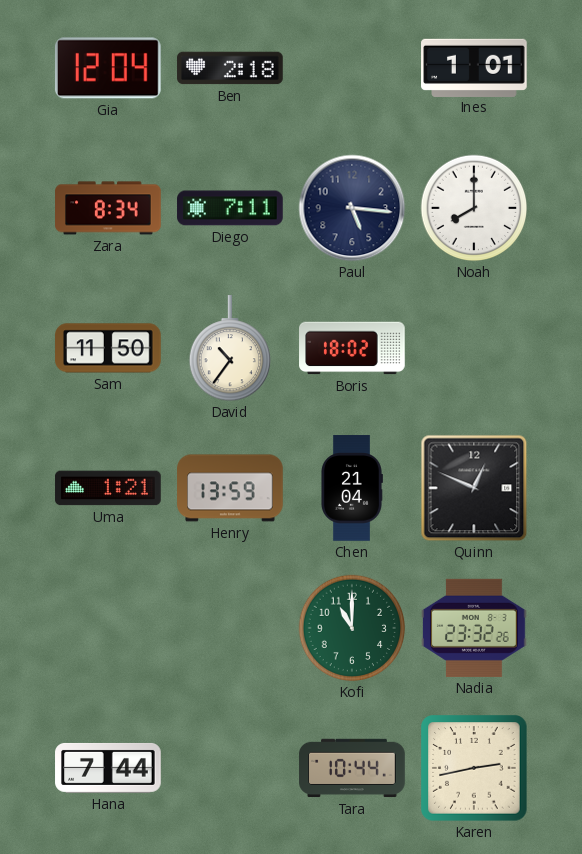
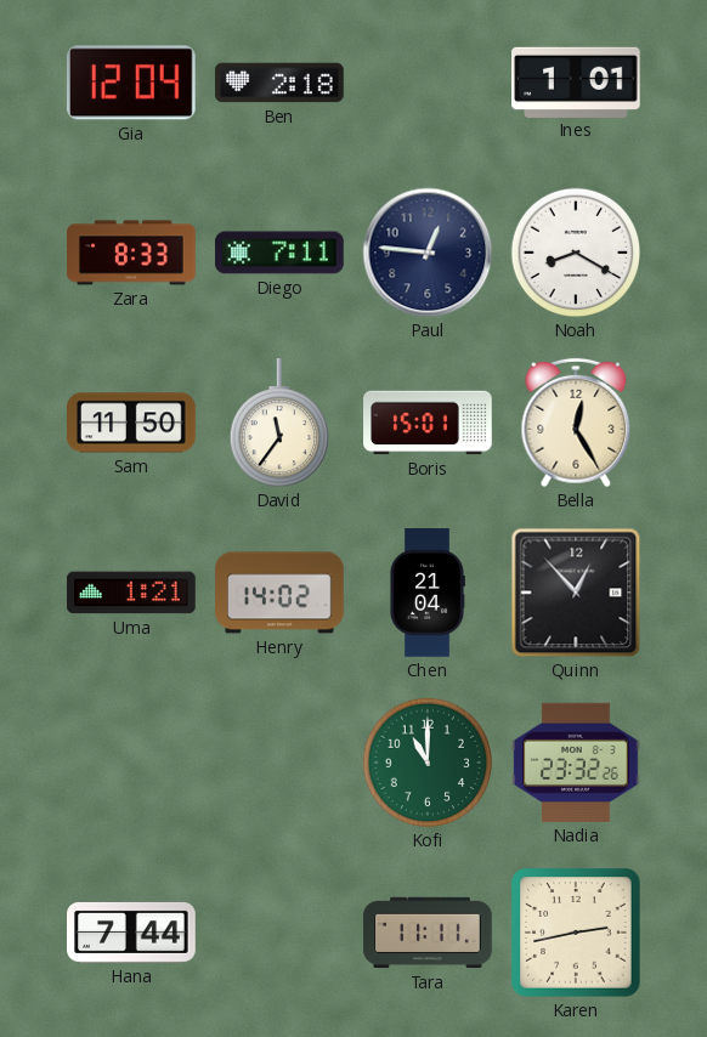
Zara: 8:34 -> 8:33 (131, 253)
Paul: 5:16 -> 12:46 (428, 253)
Noah: 8:00 -> 8:20 (576, 253)
David: 10:36 -> 11:36 (278, 424)
Boris: 18:02 -> 15:01 (428, 423)
Bella: none -> 12:25 (576, 423)
Henry: 13:59 -> 14:02 (279, 593)
Quinn: 12:49 -> 12:53 (576, 593)
Tara: 10:44 -> 11:11 (428, 933)
